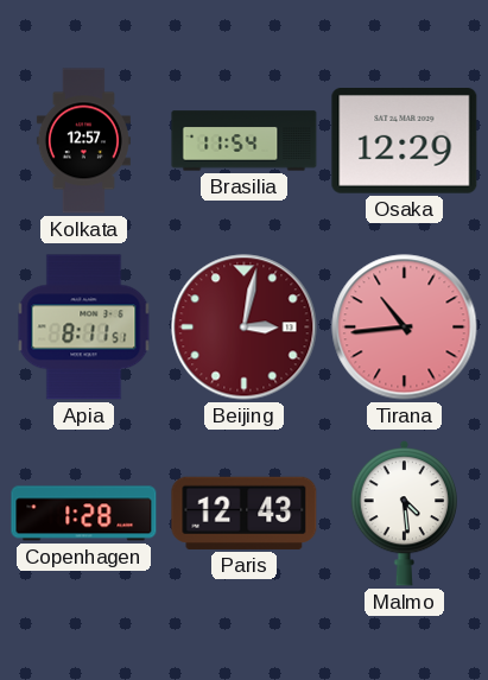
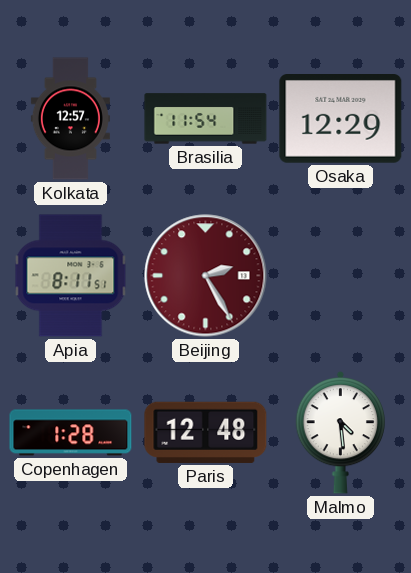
Beijing: 3:02 -> 2:25 (206, 276)
Tirana: 10:44 -> none (405, 328)
Paris: 12:43 -> 12:48 (206, 432)
